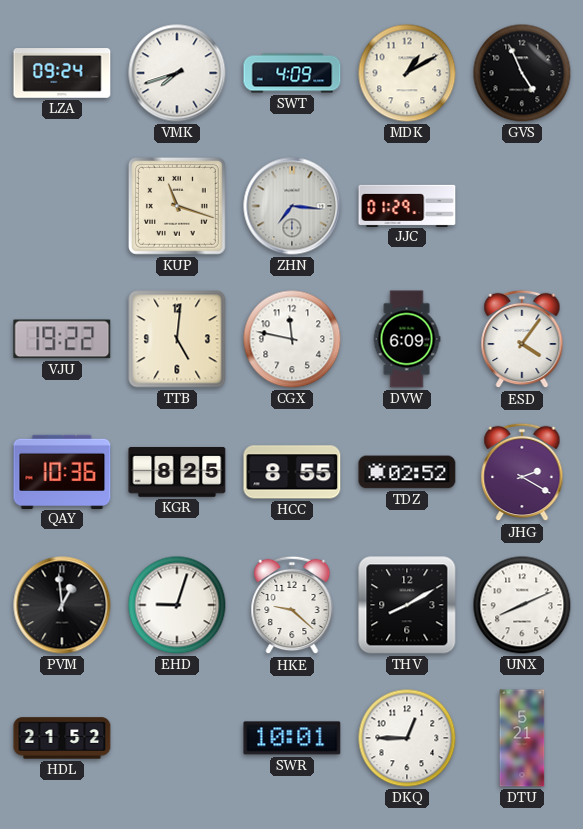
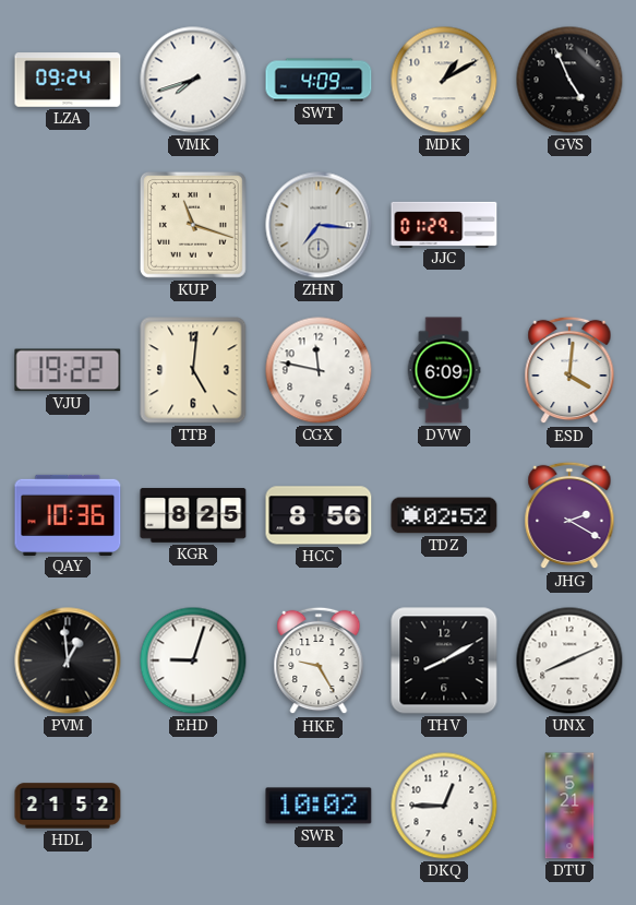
ESD: 4:06 -> 4:01 (569, 370)
HCC: 8:55 -> 8:56 (319, 515)
HKE: 9:22 -> 9:25 (319, 660)
SWR: 10:01 -> 10:02 (319, 806)
